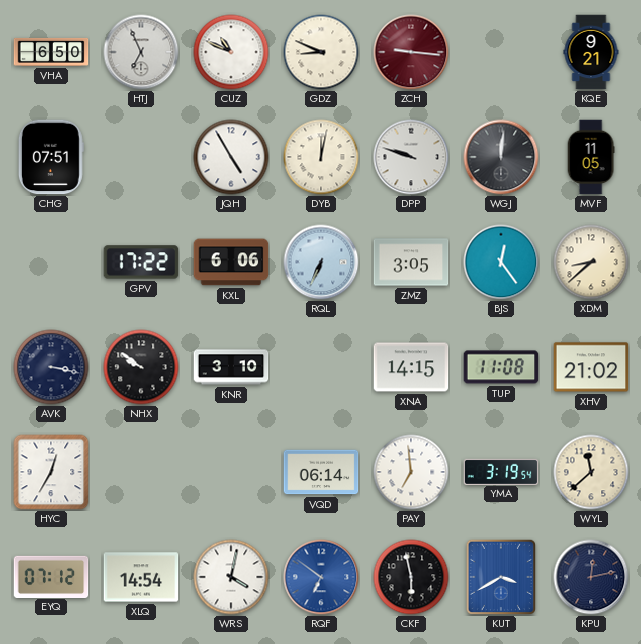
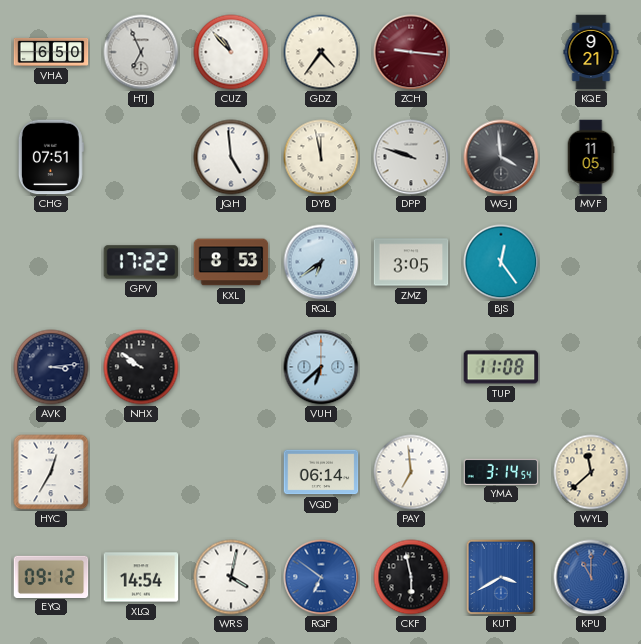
CUZ: 10:49 -> 10:53 (231, 52)
GDZ: 8:49 -> 4:36 (321, 52)
JQH: 4:55 -> 4:59 (231, 157)
DYB: 12:02 -> 11:58 (321, 157)
WGJ: 12:01 -> 3:59 (501, 157)
KXL: 6:06 -> 8:53 (231, 262)
RQL: 6:34 -> 6:39 (321, 262)
XDM: 8:38 -> none (591, 262)
AVK: 3:17 -> 3:14 (51, 367)
KNR: 3:10 -> none (231, 367)
VUH: none -> 6:38 (321, 367)
XNA: 14:15 -> none (411, 367)
XHV: 21:02 -> none (591, 367)
YMA: 3:19 -> 3:14 (501, 471)
EYQ: 07:12 -> 09:12 (51, 576)
KPU: 12:13 -> 11:00 (591, 577)
KPU dial: navy -> blue (591, 577)
